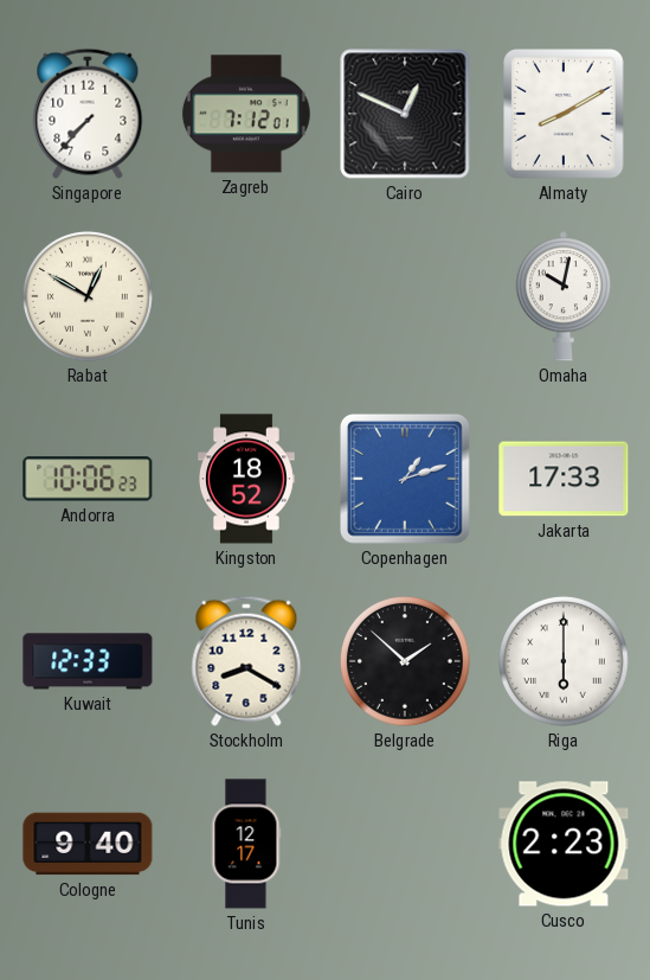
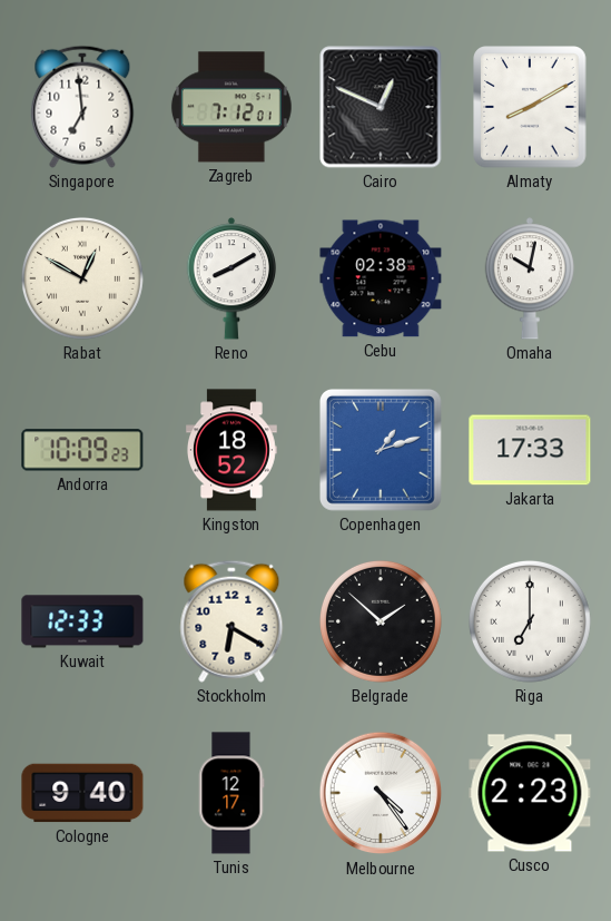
Singapore: 7:37 -> 6:59 (82, 107)
Reno: none -> 8:10 (231, 278)
Cebu: none -> 02:38 (381, 278)
Andorra: 10:06 -> 10:09 (82, 450)
Stockholm: 8:20 -> 6:20 (231, 621)
Riga: 6:00 -> 7:00 (530, 621)
Melbourne: none -> 4:24 (381, 793)
